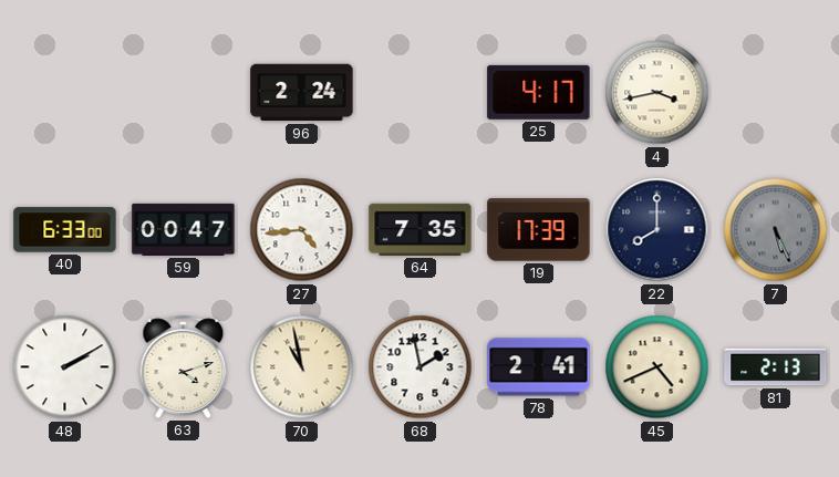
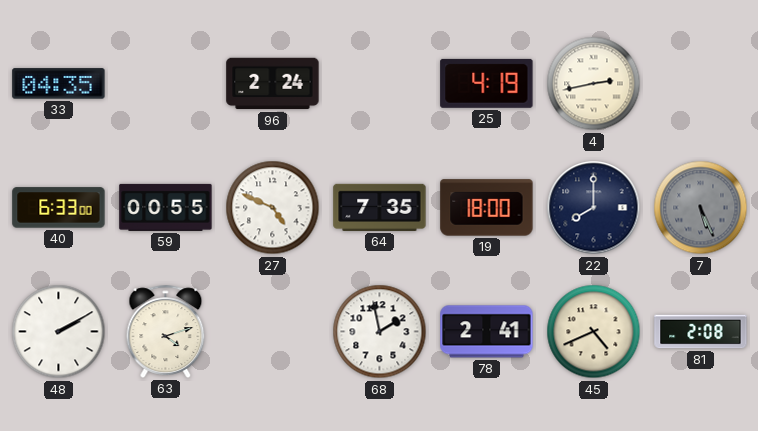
33: none -> 04:35 (59, 84)
25: 4:17 -> 4:19 (487, 83)
4: 3:43 -> 2:43 (594, 84)
59: 00:47 -> 00:55 (166, 207)
27: 4:44 -> 4:49 (273, 208)
19: 17:39 -> 18:00 (487, 208)
70: 10:58 -> none (302, 367)
81: 2:13 -> 2:08 (701, 332)
